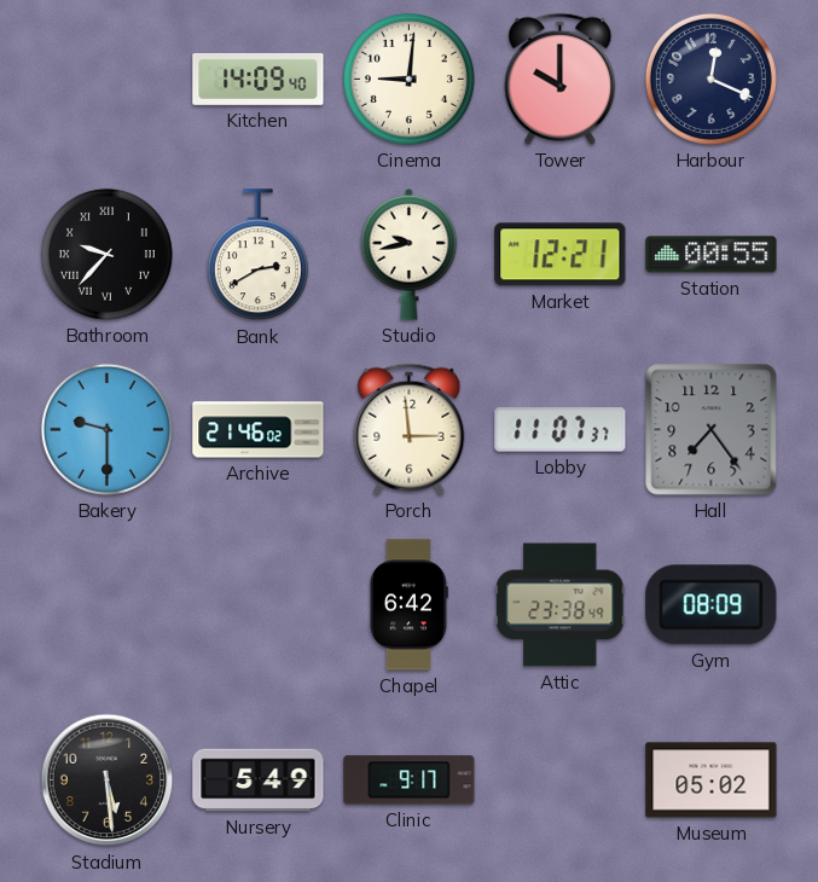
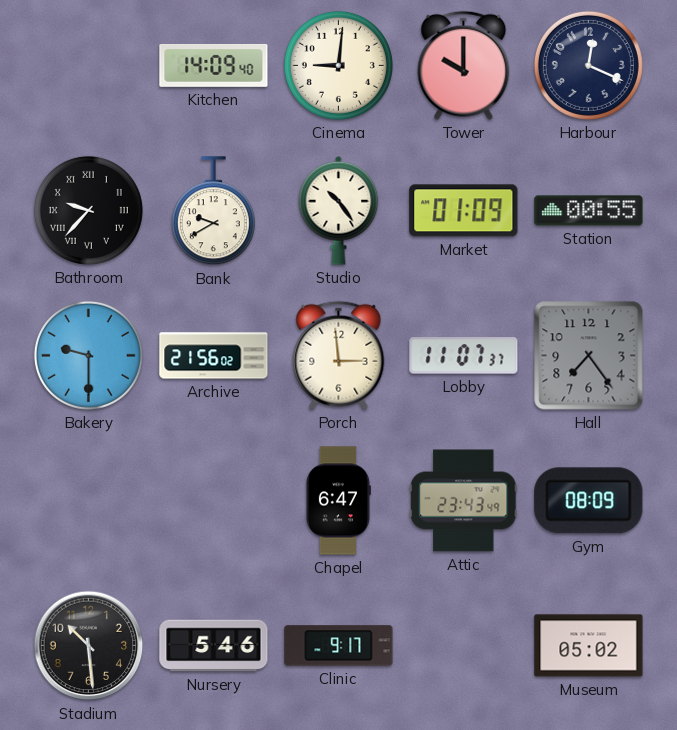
Bank: 2:40 -> 9:40 (213, 211)
Studio: 9:43 -> 10:24 (339, 211)
Market: 12:21 -> 01:09 (464, 211)
Archive: 21:46 -> 21:56 (214, 356)
Chapel: 6:42 -> 6:47 (338, 501)
Attic: 23:38 -> 23:43 (464, 501)
Stadium: 5:29 -> 10:29 (89, 646)
Nursery: 5:49 -> 5:46 (214, 646)
